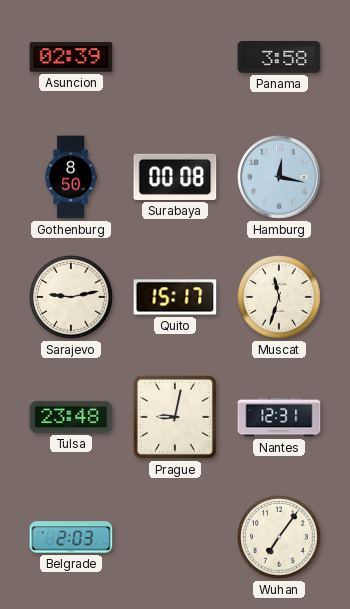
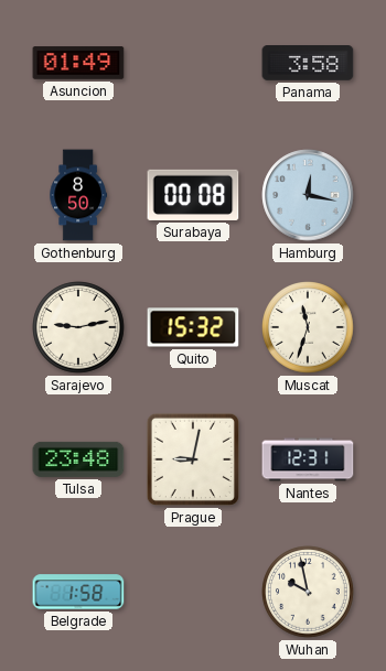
Asuncion: 02:39 -> 01:49 (78, 63)
Quito: 15:17 -> 15:32 (193, 327)
Belgrade: 2:03 -> 1:58 (78, 592)
Wuhan: 7:06 -> 9:58 (308, 592)
